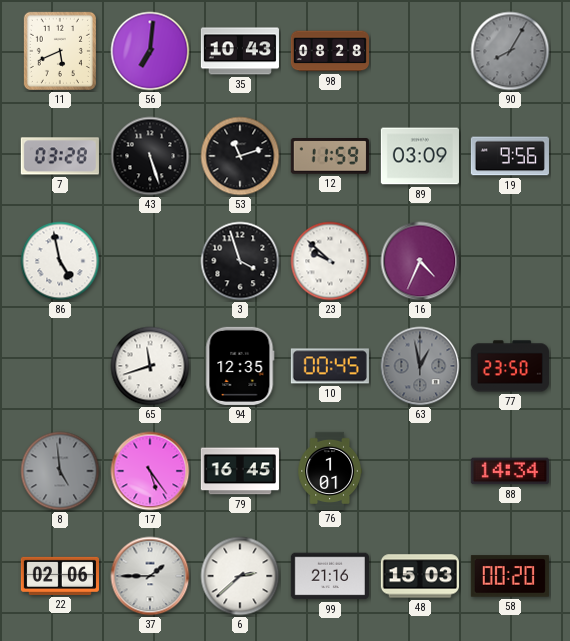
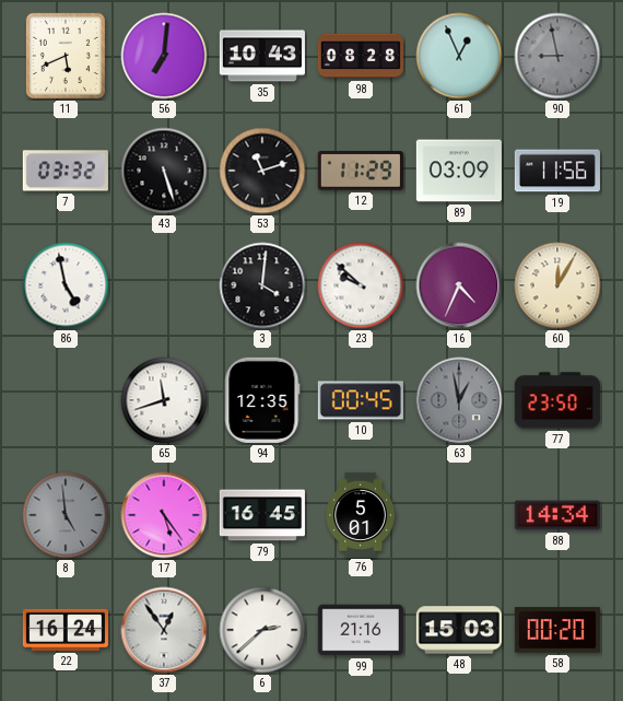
61: none -> 12:56 (459, 56)
90: 8:05 -> 8:58 (557, 56)
7: 03:28 -> 03:32 (66, 171)
12: 11:59 -> 11:29 (361, 171)
19: 9:56 -> 11:56 (557, 171)
3: 3:57 -> 4:01 (262, 285)
60: none -> 12:05 (557, 285)
76: 1:01 -> 5:01 (361, 514)
22: 02:06 -> 16:24 (66, 630)
37: 1:45 -> 12:54 (164, 630)
